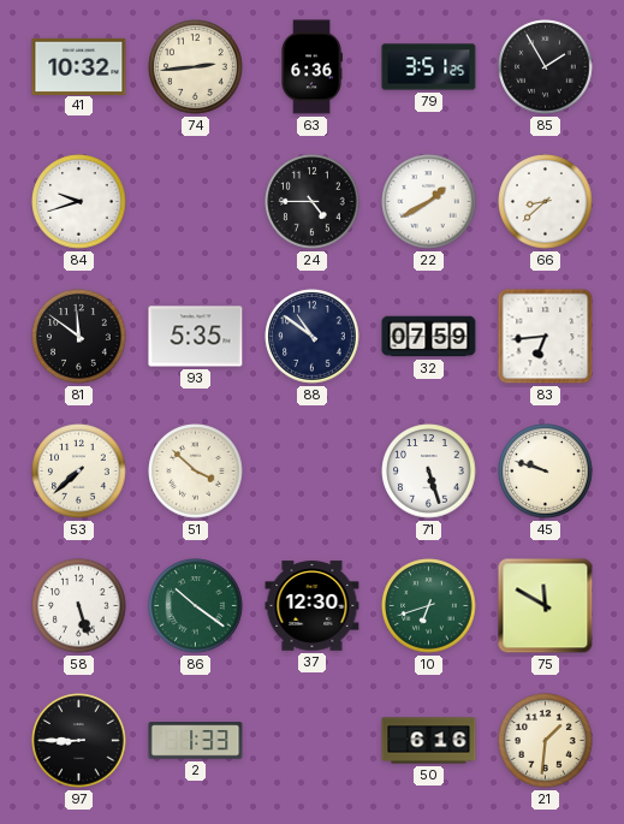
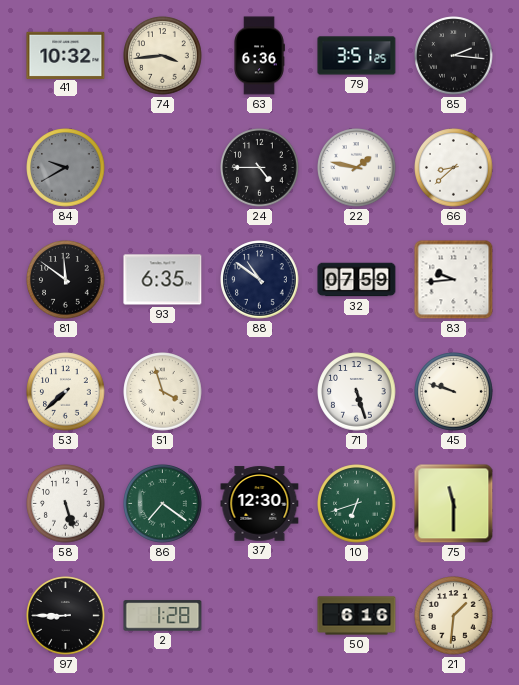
74: 2:44 -> 3:44 (163, 56)
85: 1:55 -> 2:16 (454, 56)
84: 9:42 -> 9:40 (66, 168)
84 dial: white -> grey (66, 168)
22: 1:40 -> 1:47 (357, 168)
93: 5:35 -> 6:35 (163, 280)
83: 6:44 -> 9:44 (454, 280)
51: 3:52 -> 3:57 (163, 392)
86: 10:21 -> 7:21 (163, 504)
75: 11:50 -> 11:30 (454, 504)
2: 1:33 -> 1:28 (163, 616)
